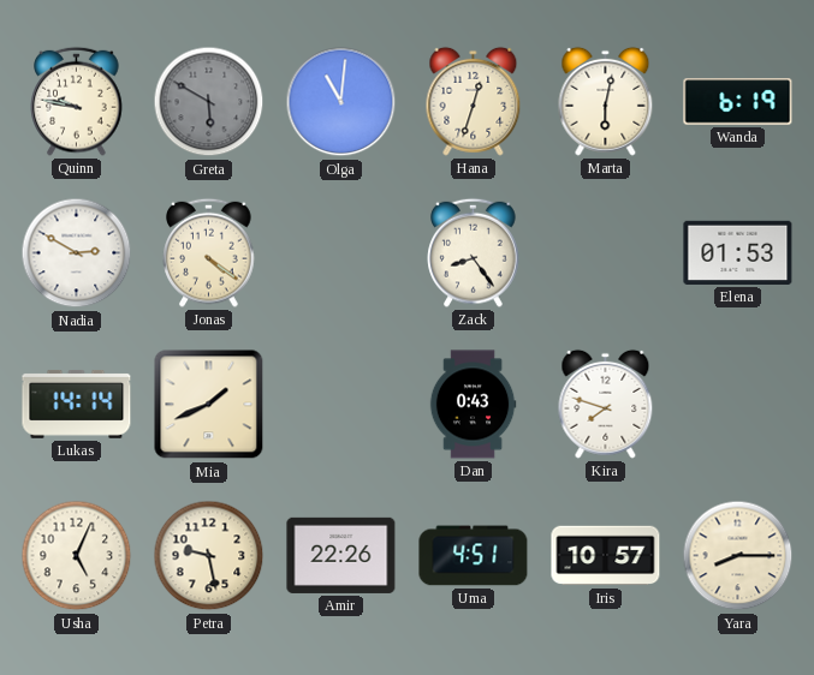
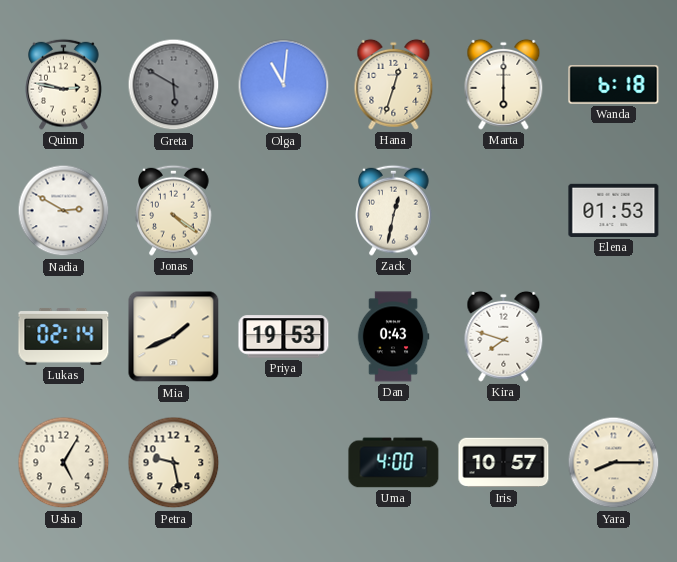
Quinn: 9:47 -> 2:47 (64, 84)
Marta: 6:02 -> 6:00 (504, 84)
Wanda: 6:19 -> 6:18 (614, 85)
Zack: 8:24 -> 12:32 (394, 210)
Lukas: 14:14 -> 02:14 (64, 336)
Priya: none -> 19:53 (284, 337)
Usha: 5:04 -> 5:05 (64, 463)
Amir: 22:26 -> none (341, 555)
Uma: 4:51 -> 4:00 (394, 463)
